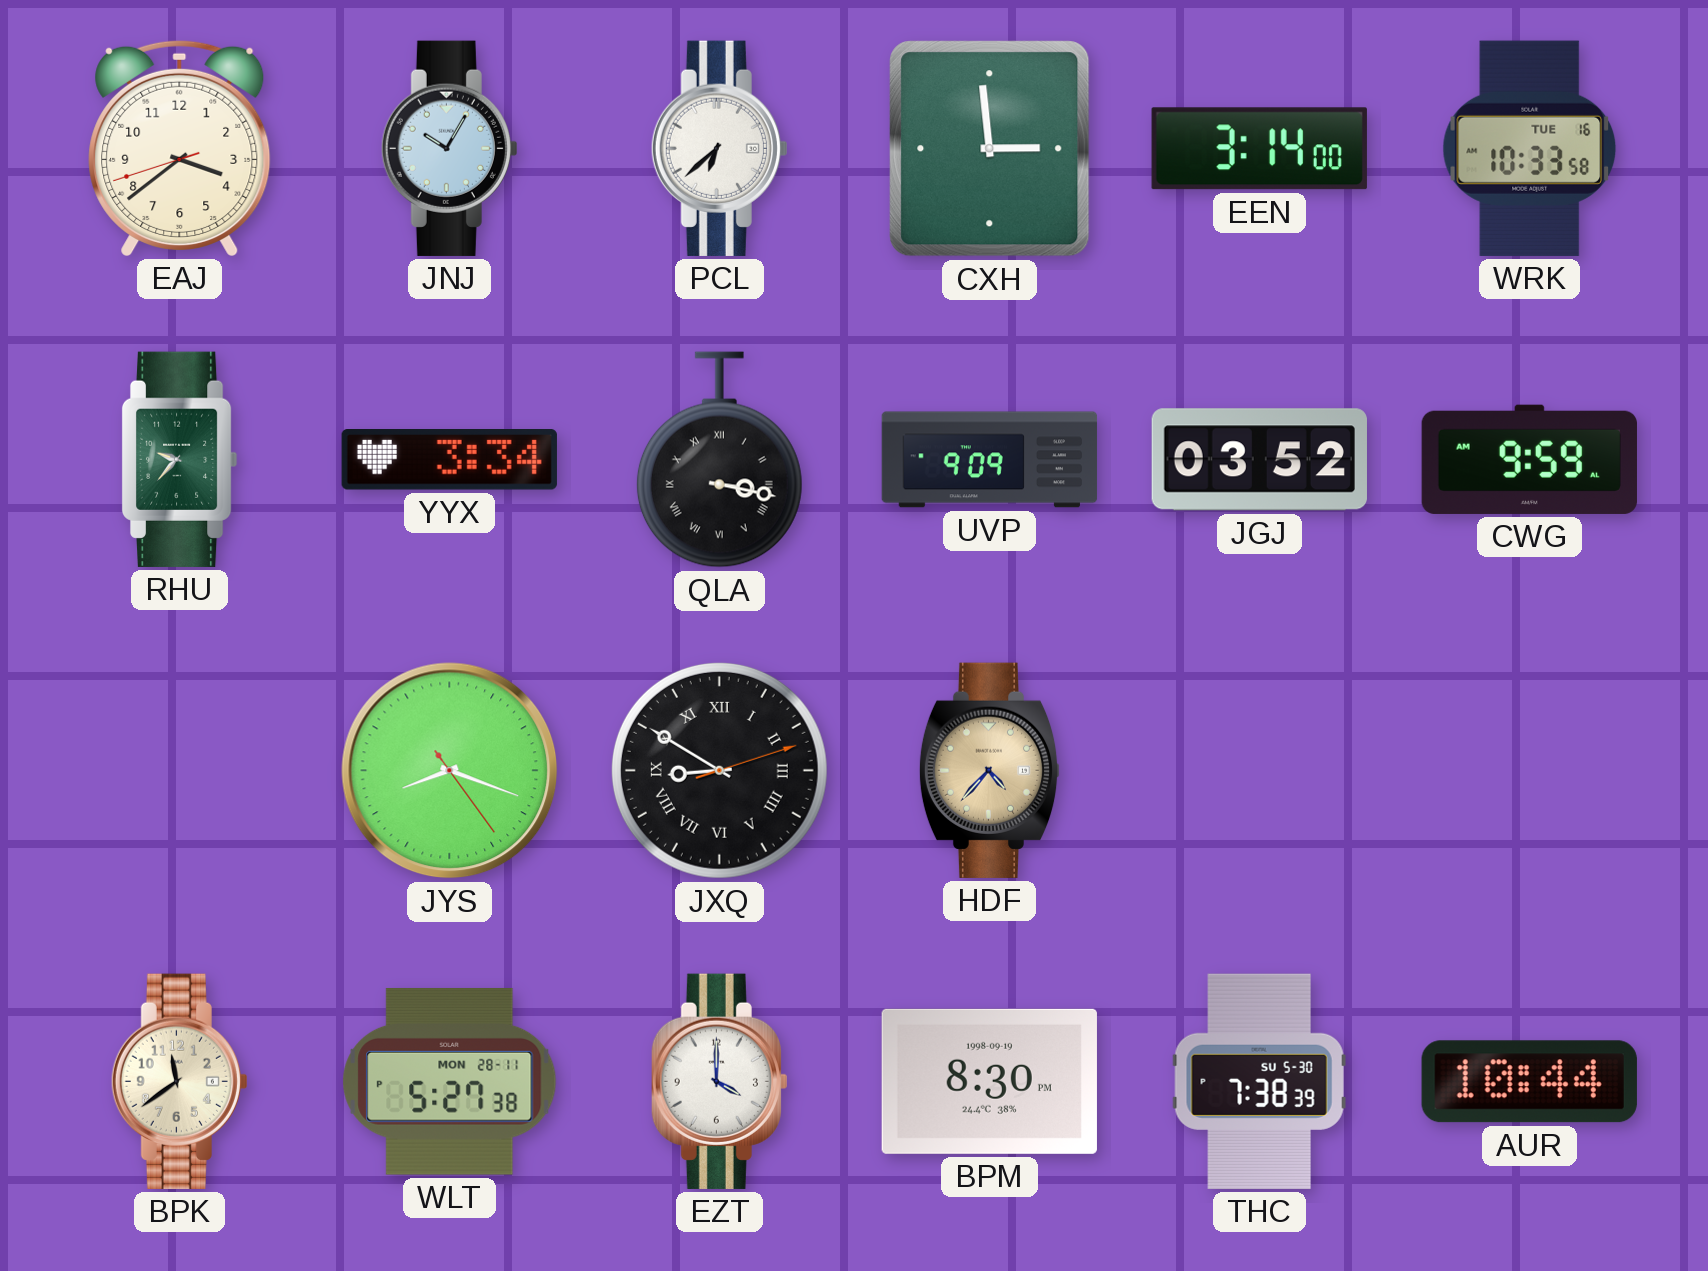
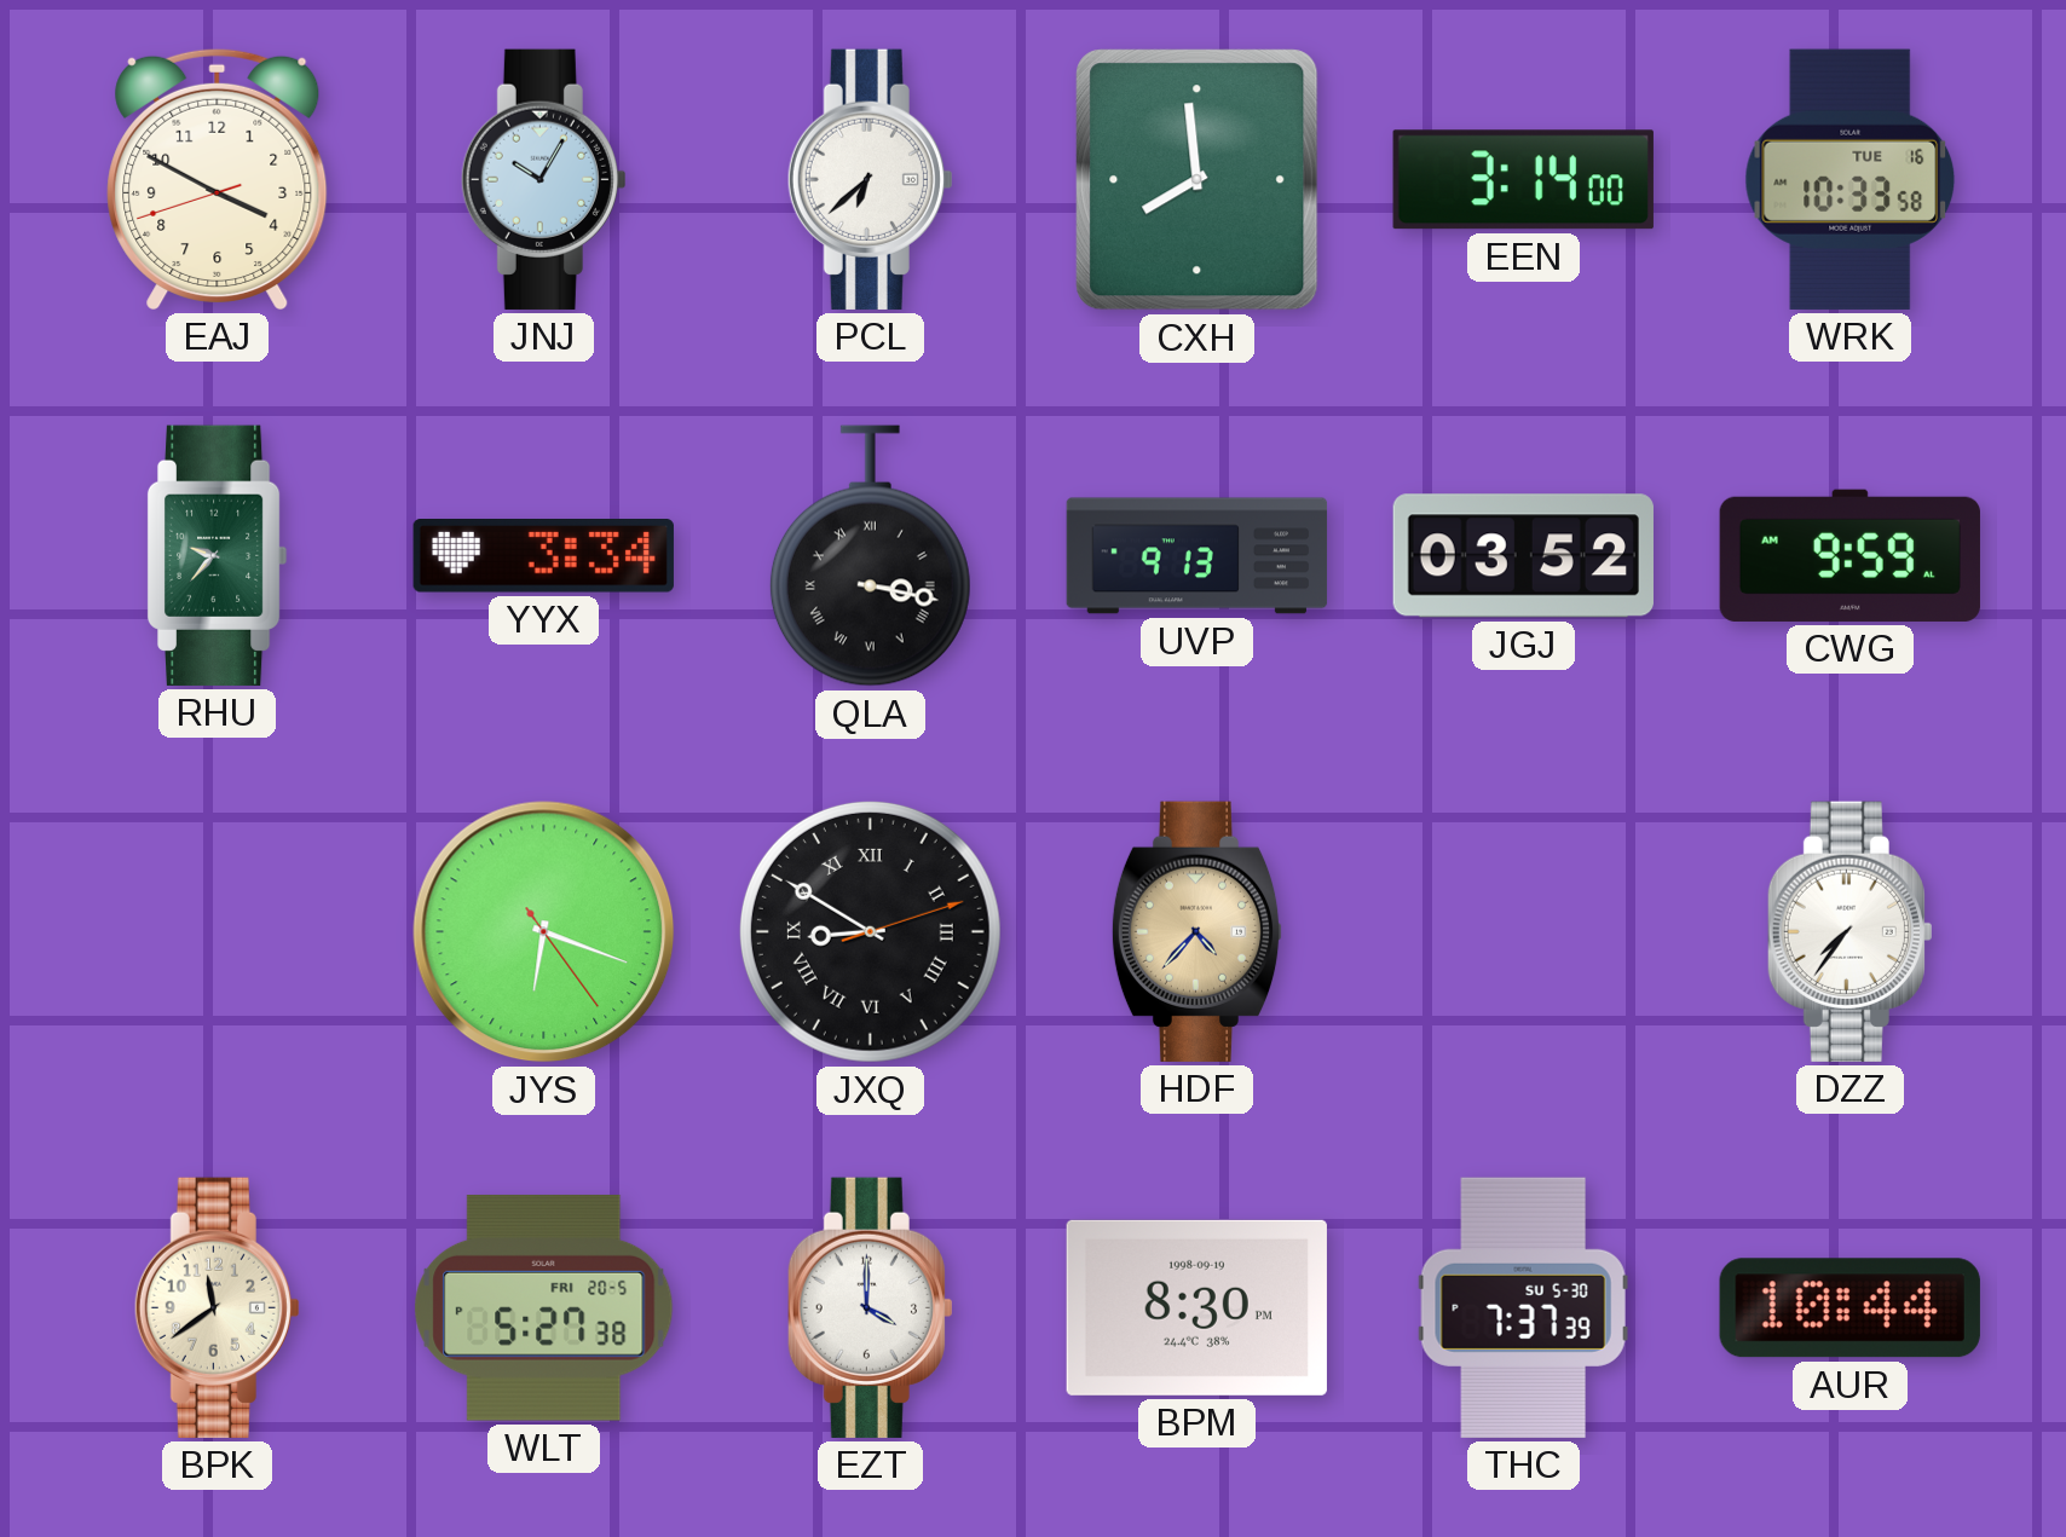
EAJ: 3:38 -> 3:49 (218, 179)
CXH: 2:59 -> 7:59 (1198, 180)
UVP: 9:09 -> 9:13 (1198, 556)
JYS: 8:18 -> 6:18 (544, 932)
DZZ: none -> 7:36 (1849, 931)
WLT date: MON 28-11 -> FRI 20-5 (544, 1307)
THC: 7:38 -> 7:37 (1523, 1307)
